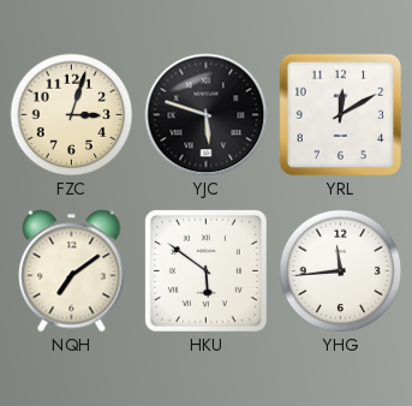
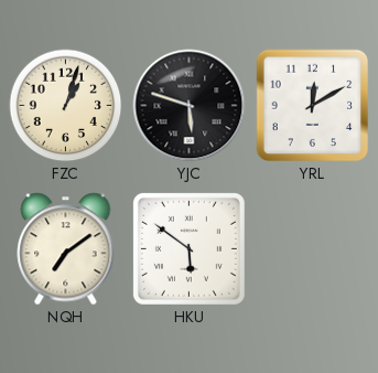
FZC: 3:03 -> 1:03 (66, 106)
YHG: 11:44 -> none (341, 271)
